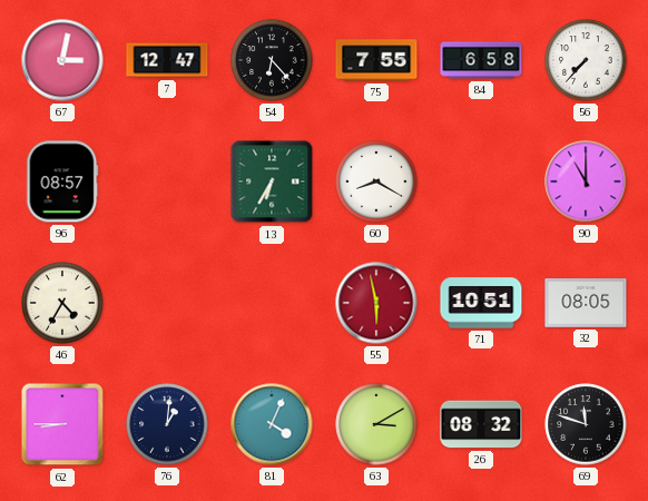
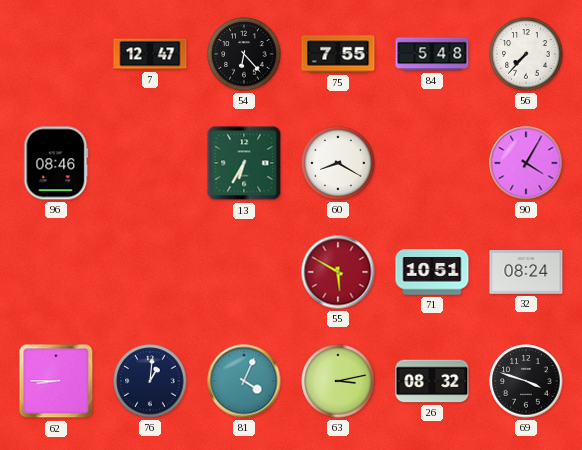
67: 3:02 -> none (62, 60)
84: 6:58 -> 5:48 (432, 54)
96: 08:57 -> 08:46 (56, 163)
90: 11:00 -> 4:05 (526, 163)
46: 4:35 -> none (62, 303)
55: 5:58 -> 5:50 (338, 272)
32: 08:05 -> 08:24 (526, 273)
63: 3:10 -> 3:13 (338, 381)
69: 11:48 -> 3:48 (526, 381)
